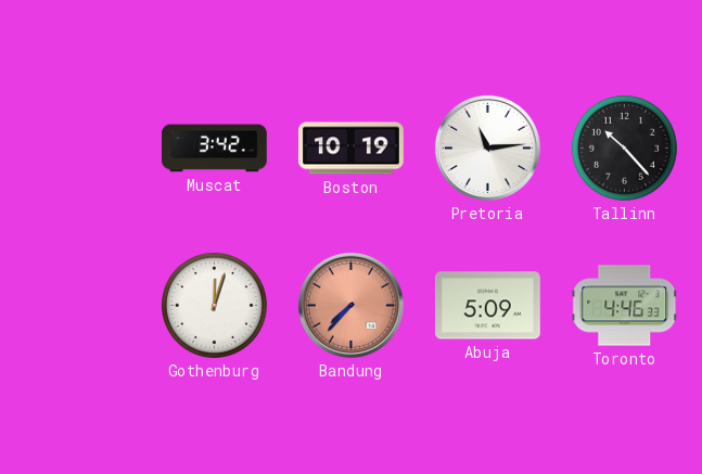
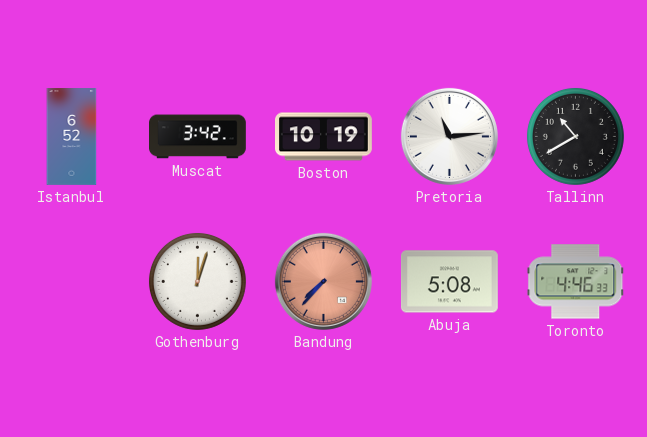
Istanbul: none -> 6:52 (72, 137)
Tallinn: 10:23 -> 10:40 (575, 136)
Abuja: 5:09 -> 5:08 (449, 282)
